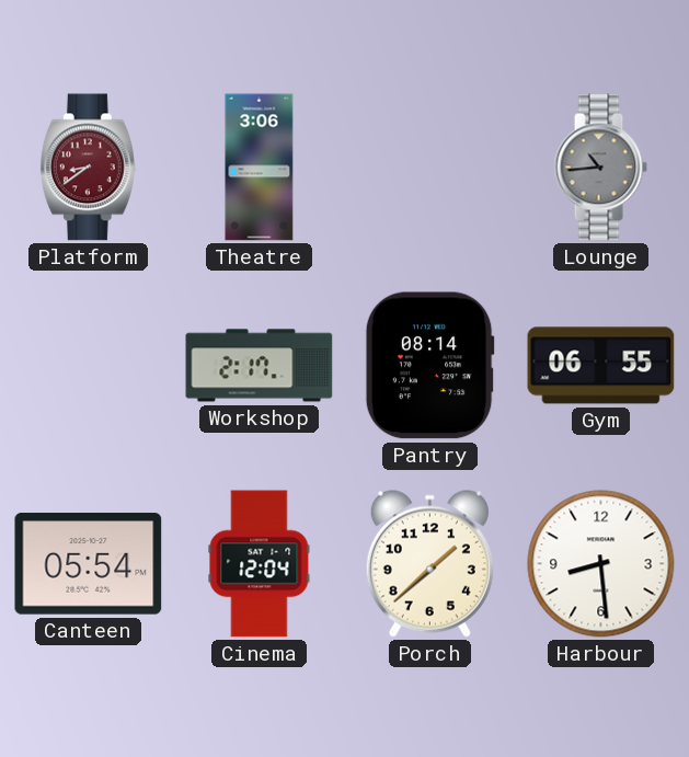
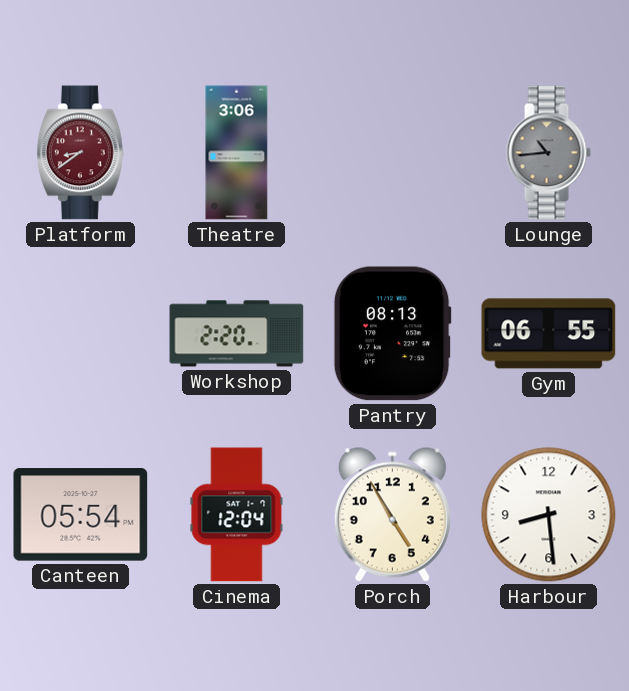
Workshop: 2:17 -> 2:20 (237, 334)
Pantry: 08:14 -> 08:13 (392, 334)
Porch: 1:38 -> 4:55 (392, 514)
